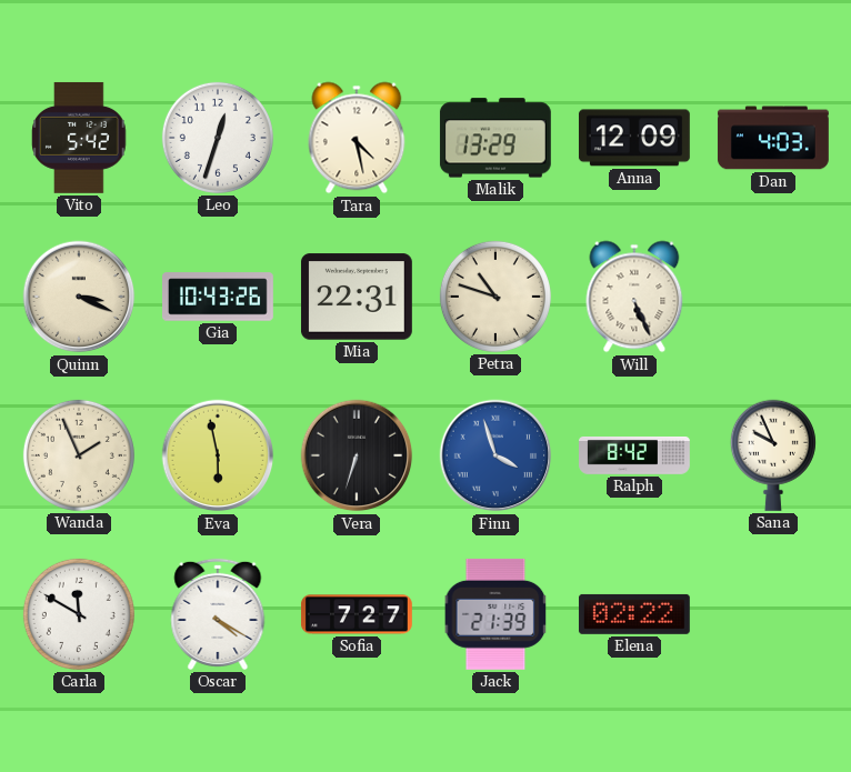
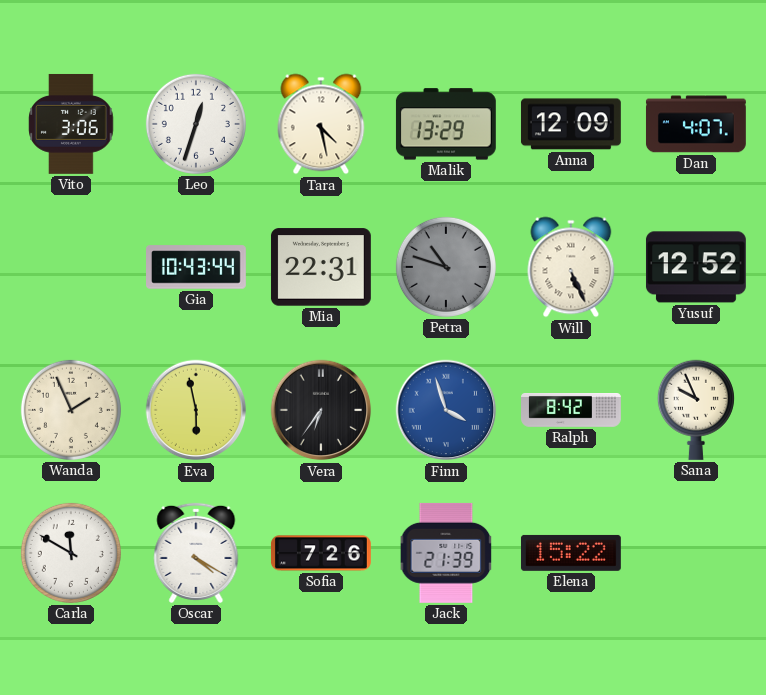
Vito: 5:42 -> 3:06 (71, 124)
Dan: 4:03 -> 4:07 (696, 124)
Quinn: 3:19 -> none (79, 297)
Gia: 10:43:26 -> 10:43:44 (197, 267)
Petra dial: cream -> grey (446, 267)
Yusuf: none -> 12:52 (696, 267)
Vera: 6:33 -> 6:36 (321, 410)
Sofia: 7:27 -> 7:26 (321, 553)
Elena: 02:22 -> 15:22 (571, 553)
